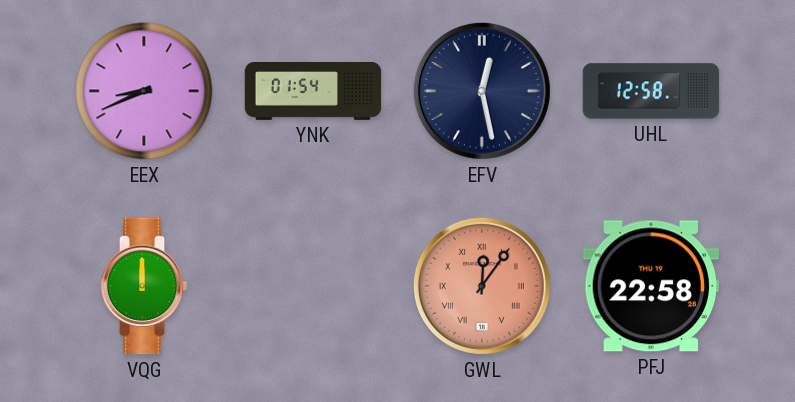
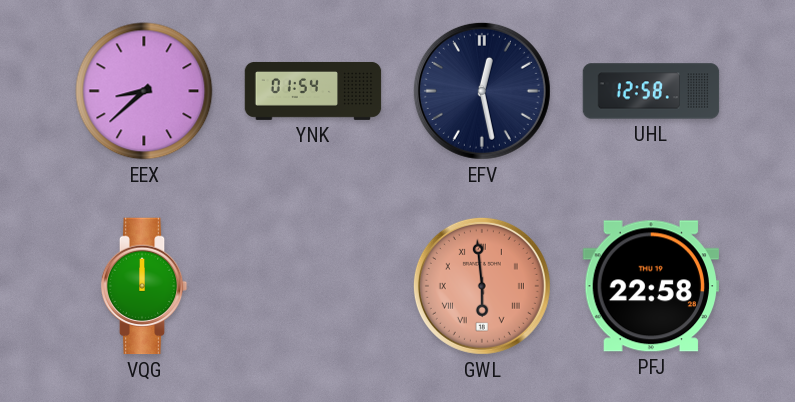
EEX: 8:41 -> 8:38 (144, 91)
GWL: 12:06 -> 5:59 (482, 286)
